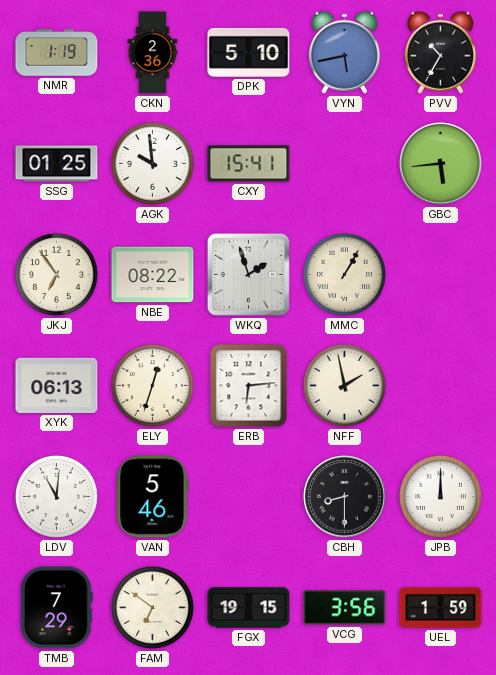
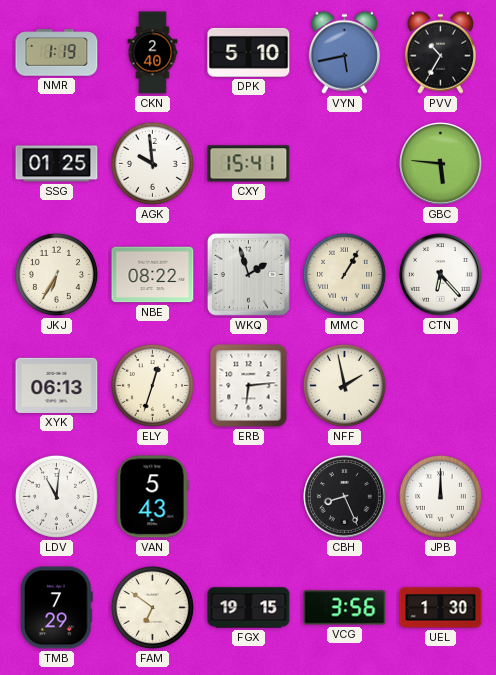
CKN: 2:36 -> 2:40 (153, 53)
GBC: 5:44 -> 5:46 (441, 164)
JKJ: 6:54 -> 6:35 (56, 274)
CTN: none -> 6:23 (441, 275)
VAN: 5:46 -> 5:43 (153, 497)
CBH: 8:30 -> 8:26 (345, 497)
UEL: 1:59 -> 1:30 (441, 608)
